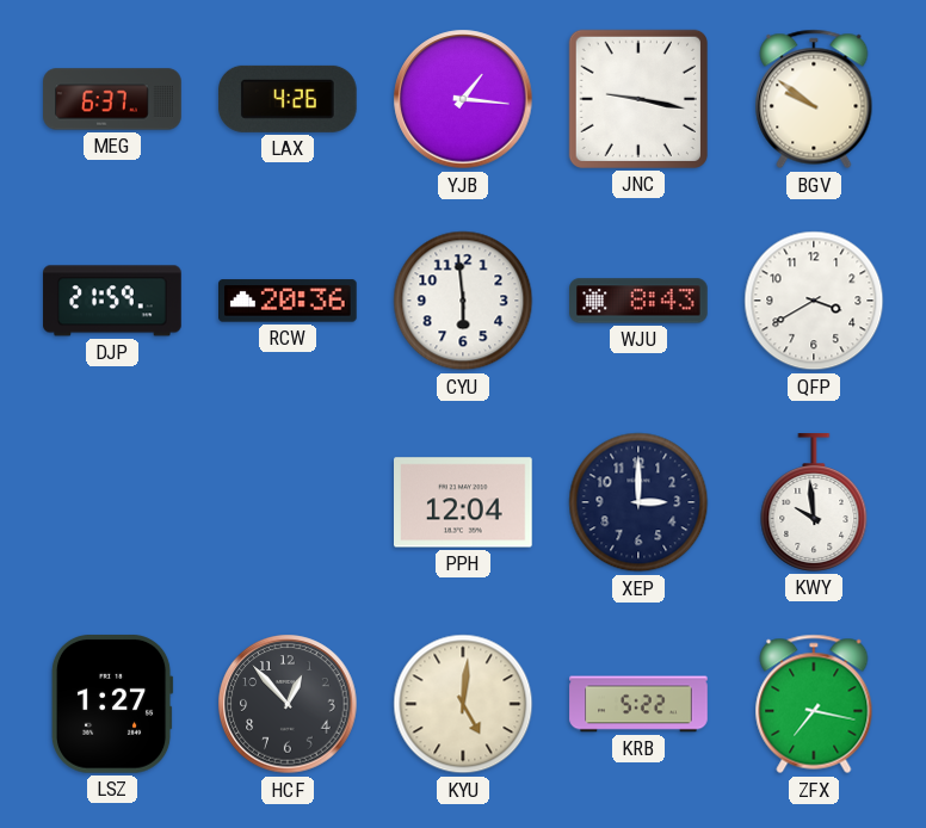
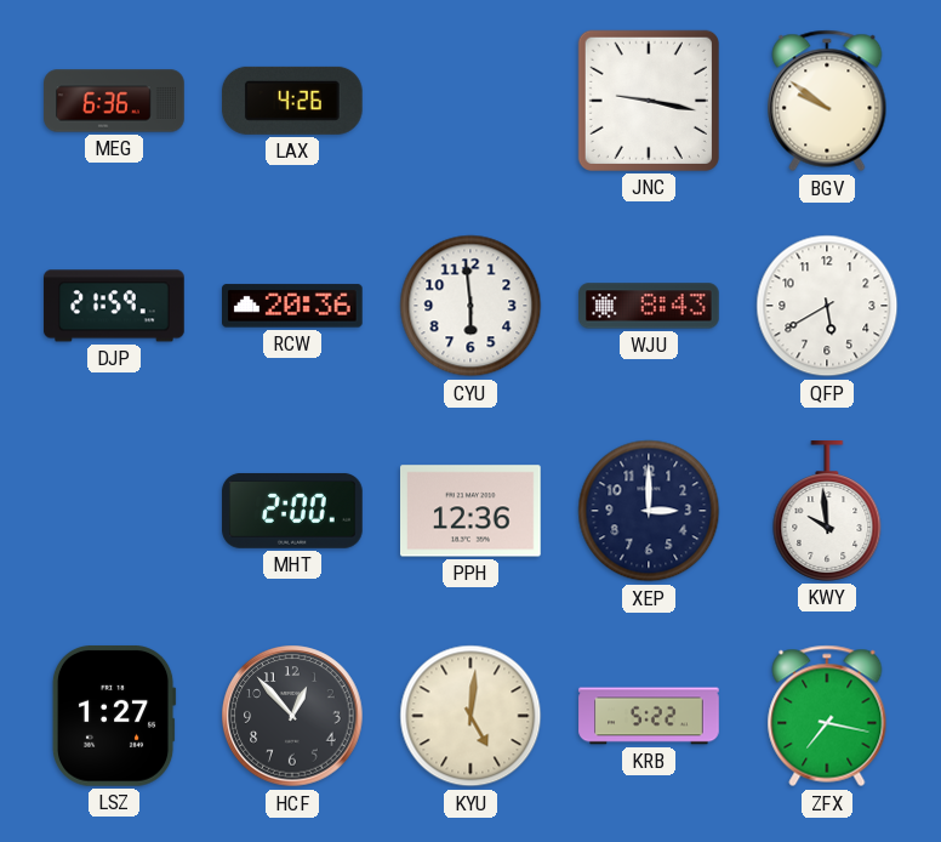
MEG: 6:37 -> 6:36 (114, 101)
YJB: 1:16 -> none (463, 99)
QFP: 3:40 -> 5:40 (827, 306)
MHT: none -> 2:00 (292, 511)
PPH: 12:04 -> 12:36 (472, 511)
